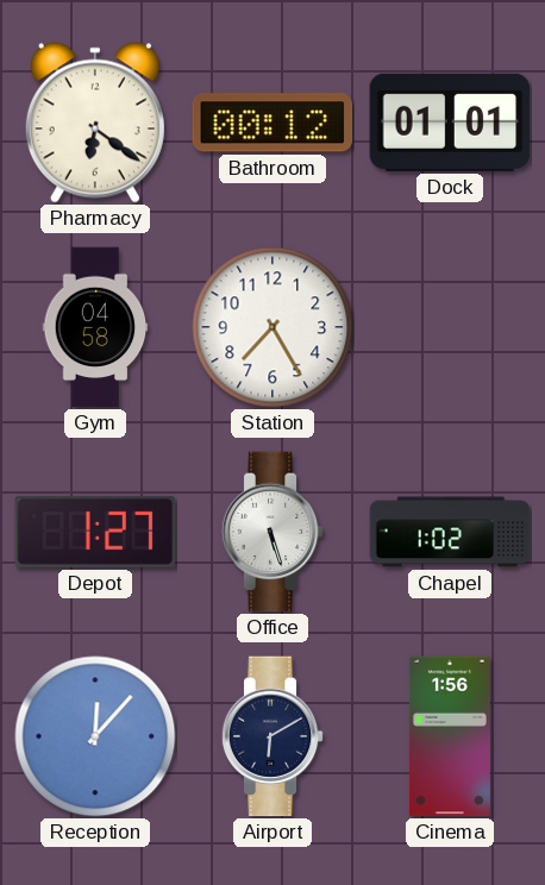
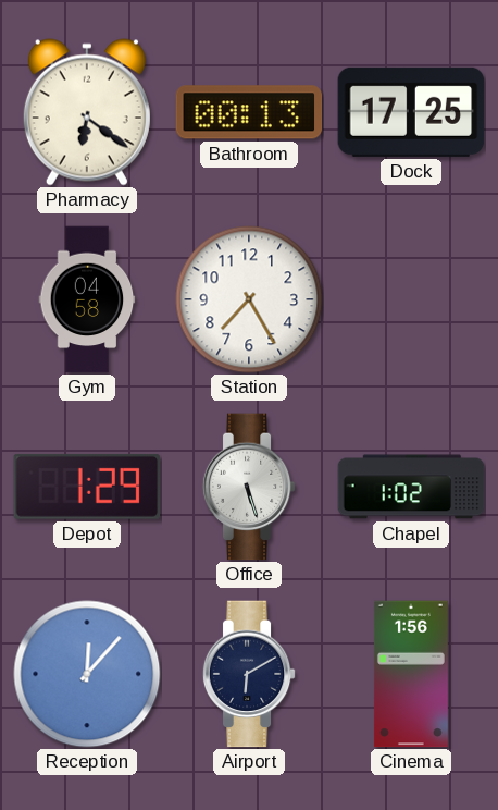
Bathroom: 00:12 -> 00:13 (249, 112)
Dock: 01:01 -> 17:25 (411, 112)
Depot: 1:27 -> 1:29 (87, 487)
